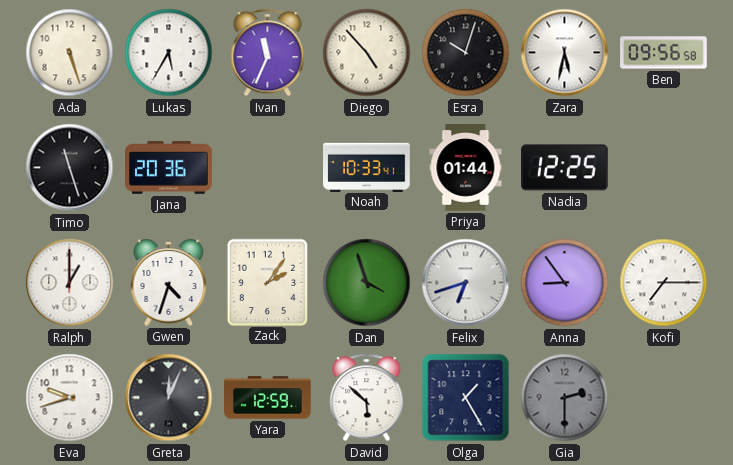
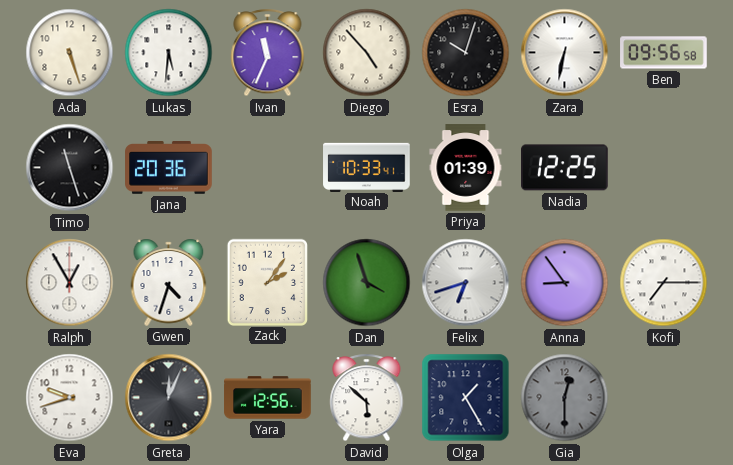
Lukas: 5:35 -> 5:31 (169, 53)
Zara: 5:32 -> 6:32 (565, 53)
Priya: 01:44 -> 01:39 (466, 168)
Ralph: 1:00 -> 12:55 (70, 283)
Yara: 12:59 -> 12:56 (268, 398)
Gia: 2:30 -> 12:30 (565, 398)
